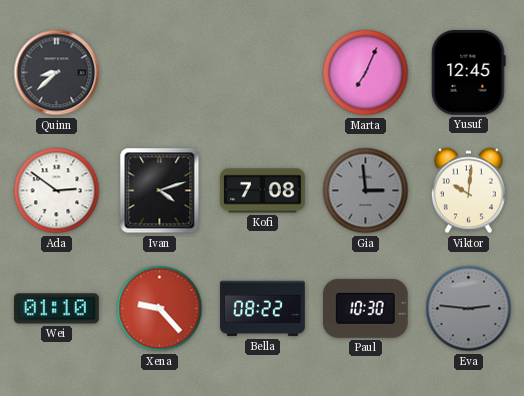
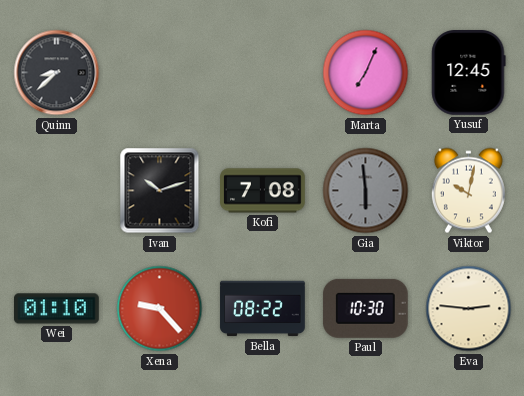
Ada: 2:51 -> none (57, 191)
Ivan: 4:12 -> 10:12 (160, 191)
Gia: 2:59 -> 5:59 (366, 191)
Viktor: 10:01 -> 10:02 (468, 191)
Eva dial: grey -> cream (469, 309)
